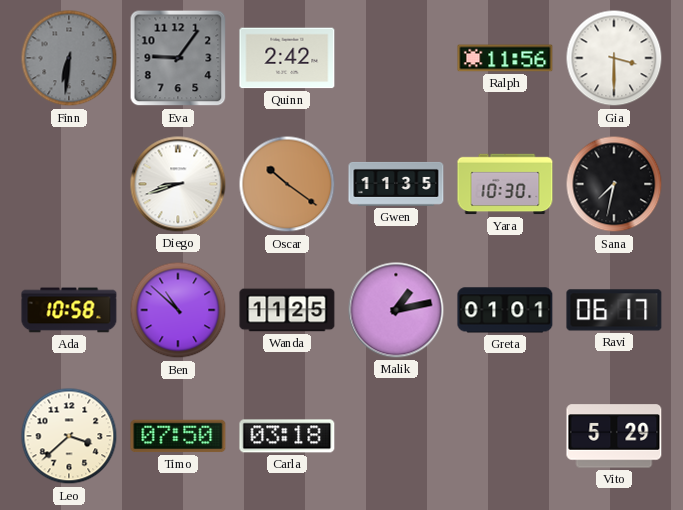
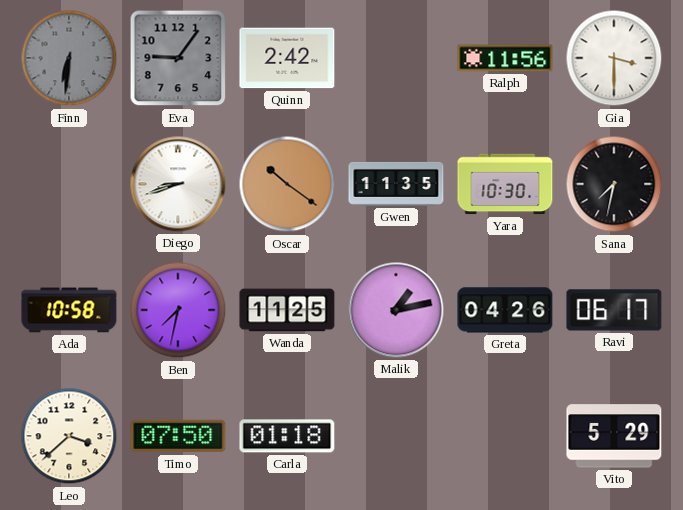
Ben: 10:52 -> 7:32 (178, 310)
Greta: 01:01 -> 04:26 (505, 310)
Carla: 03:18 -> 01:18 (287, 436)
